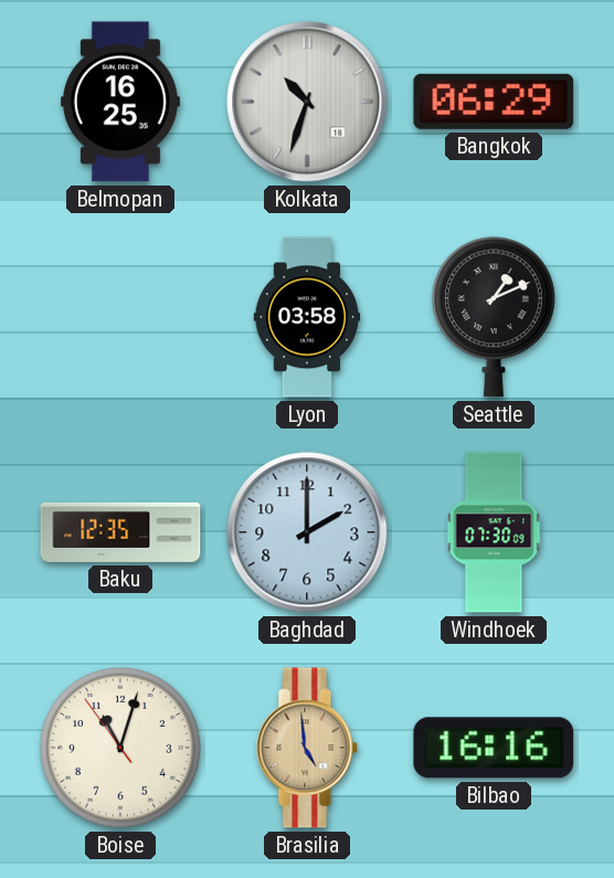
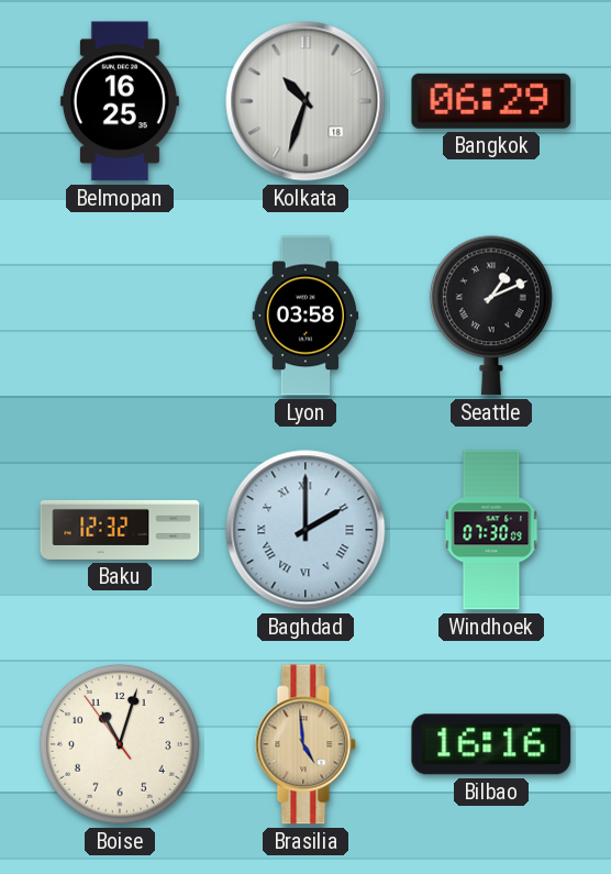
Baku: 12:35 -> 12:32 (120, 530)
Baghdad numerals: Arabic -> Roman (305, 530)
